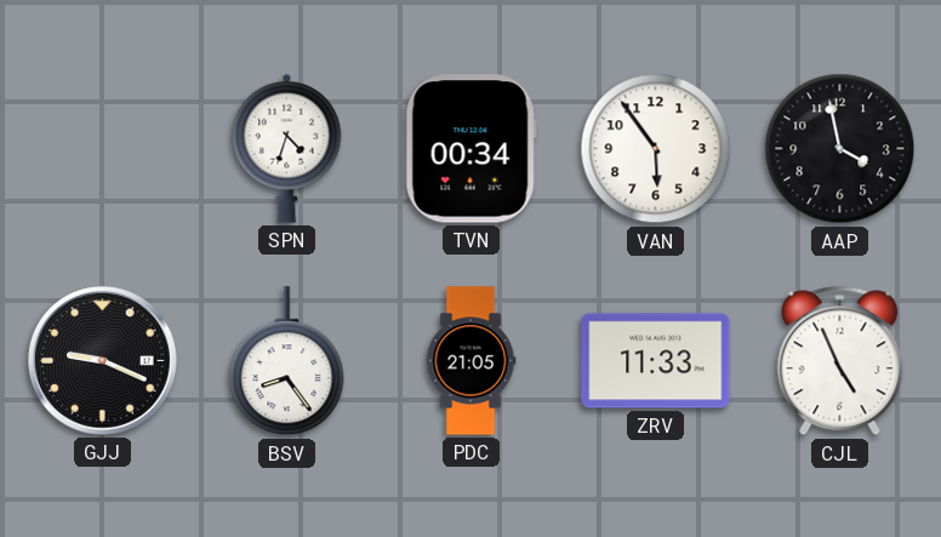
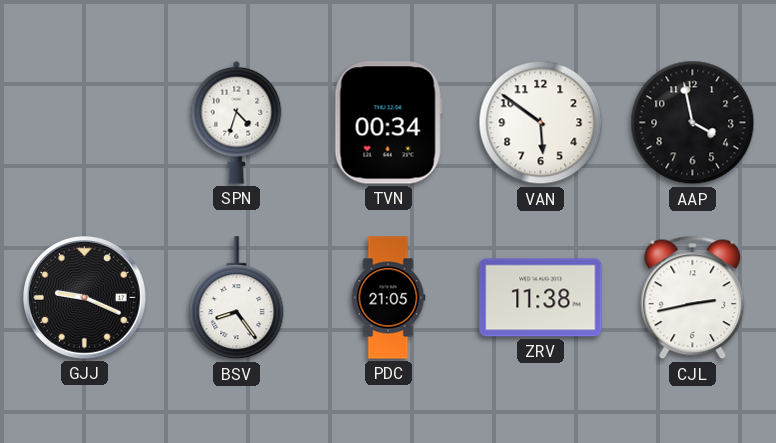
VAN: 5:54 -> 5:51 (541, 123)
ZRV: 11:33 -> 11:38 (541, 298)
CJL: 4:56 -> 2:43 (693, 298)
